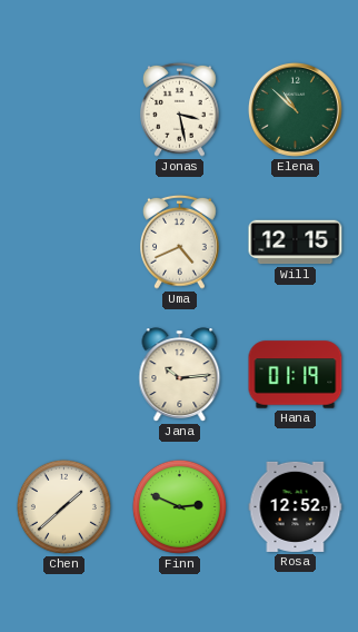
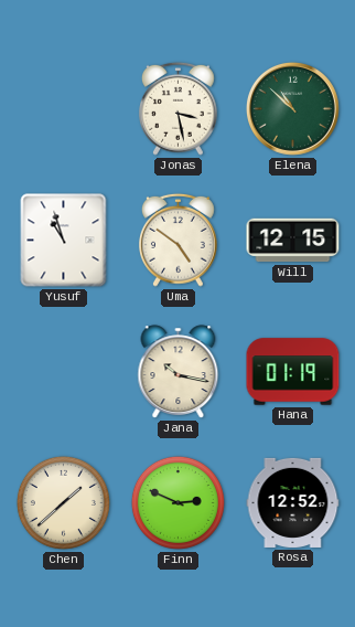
Yusuf: none -> 10:57 (64, 241)
Uma: 4:41 -> 4:51 (179, 240)
Jana: 10:14 -> 10:17 (179, 372)
